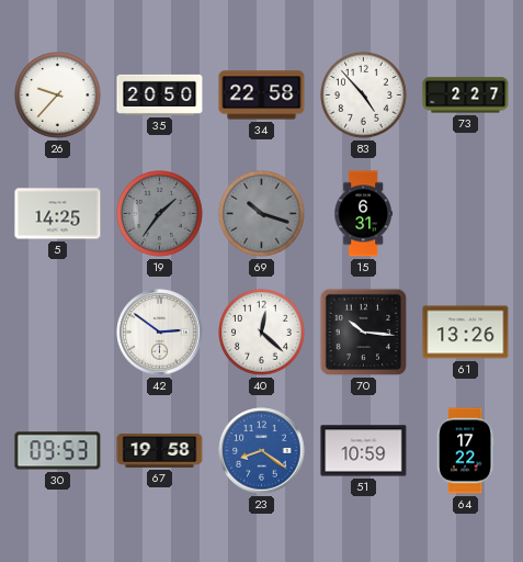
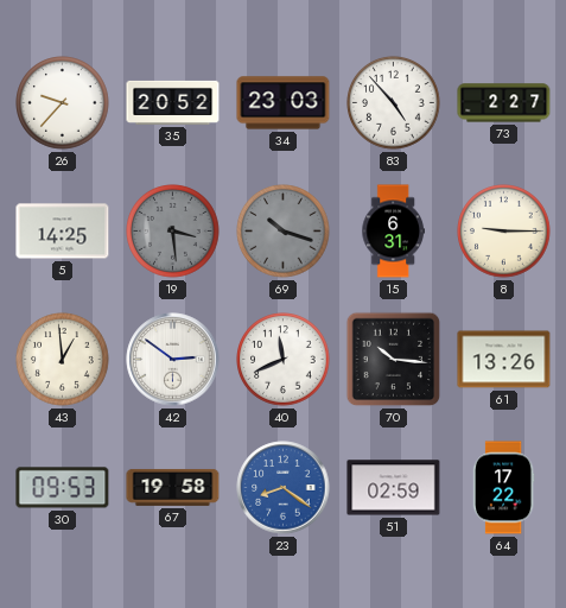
35: 20:50 -> 20:52 (173, 102)
34: 22:58 -> 23:03 (284, 103)
19: 1:36 -> 3:29 (173, 232)
8: none -> 9:15 (504, 232)
43: none -> 12:59 (63, 360)
40: 12:22 -> 11:41 (284, 360)
51: 10:59 -> 02:59 (394, 488)
